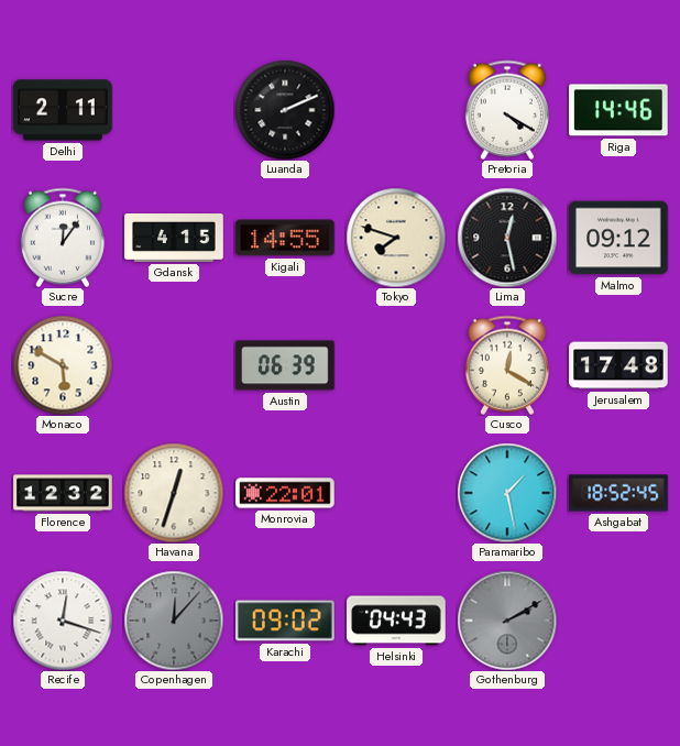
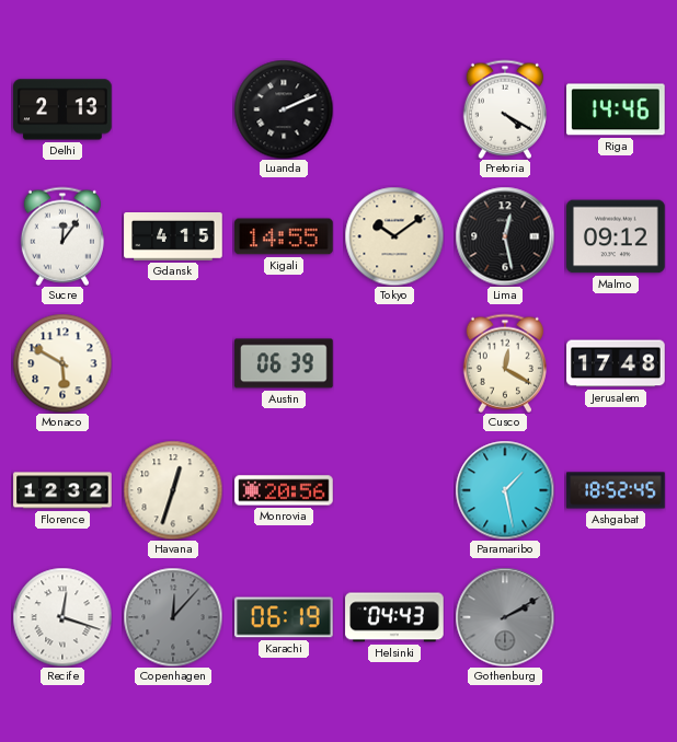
Delhi: 2:11 -> 2:13 (62, 109)
Tokyo: 7:48 -> 10:09 (394, 236)
Monrovia: 22:01 -> 20:56 (284, 490)
Karachi: 09:02 -> 06:19 (284, 617)
